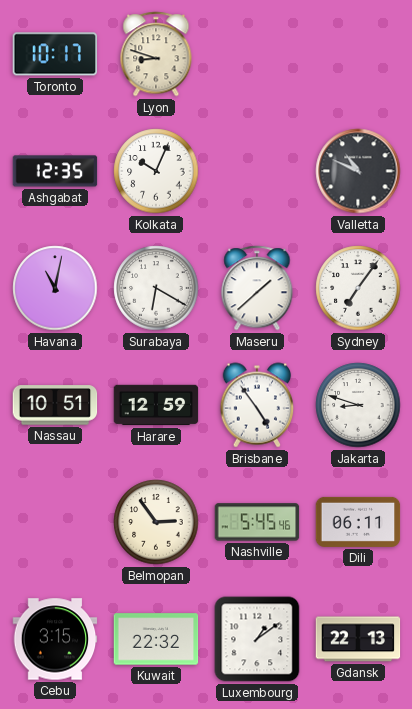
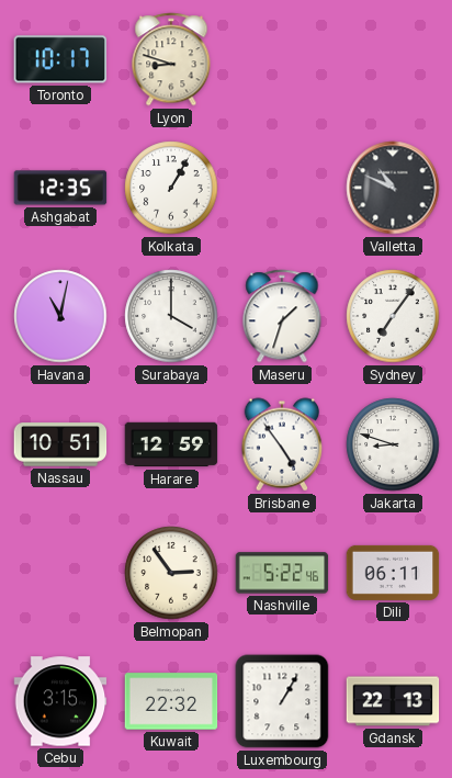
Kolkata: 10:04 -> 1:05 (171, 188)
Surabaya: 6:20 -> 4:00 (171, 316)
Maseru: 1:38 -> 1:33 (282, 316)
Nashville: 5:45 -> 5:22 (282, 573)
Luxembourg: 1:09 -> 1:05 (282, 701)
